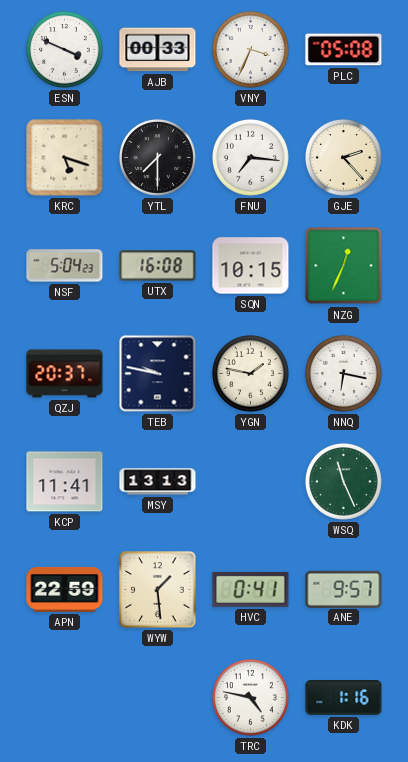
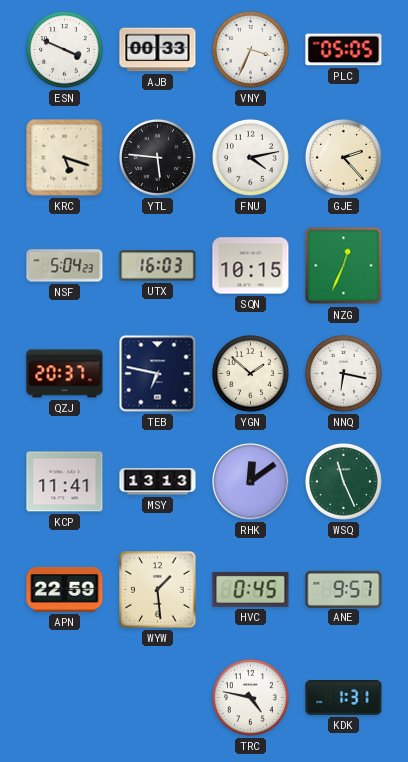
PLC: 05:08 -> 05:05 (344, 50)
YTL: 7:30 -> 5:46 (158, 158)
FNU: 7:16 -> 4:13 (251, 158)
UTX: 16:08 -> 16:03 (158, 266)
TEB: 9:47 -> 6:47 (158, 374)
YGN: 1:47 -> 1:52 (251, 374)
RHK: none -> 12:09 (251, 482)
HVC: 0:41 -> 0:45 (251, 589)
KDK: 1:16 -> 1:31 (344, 698)
